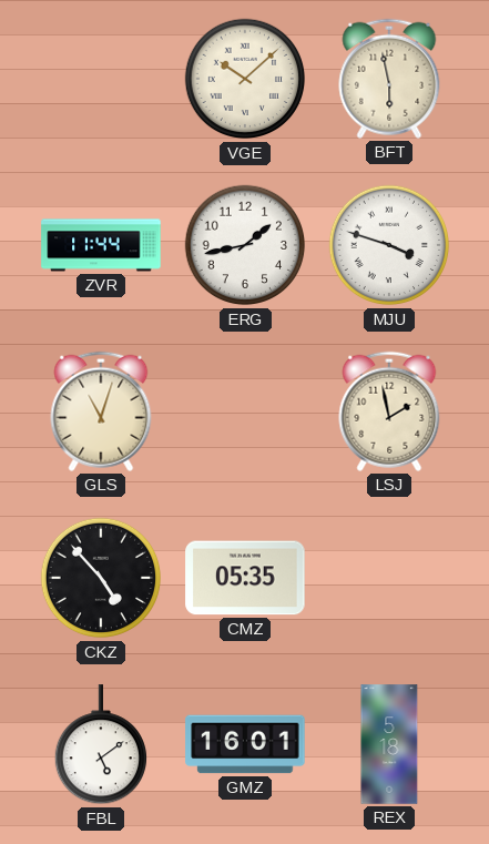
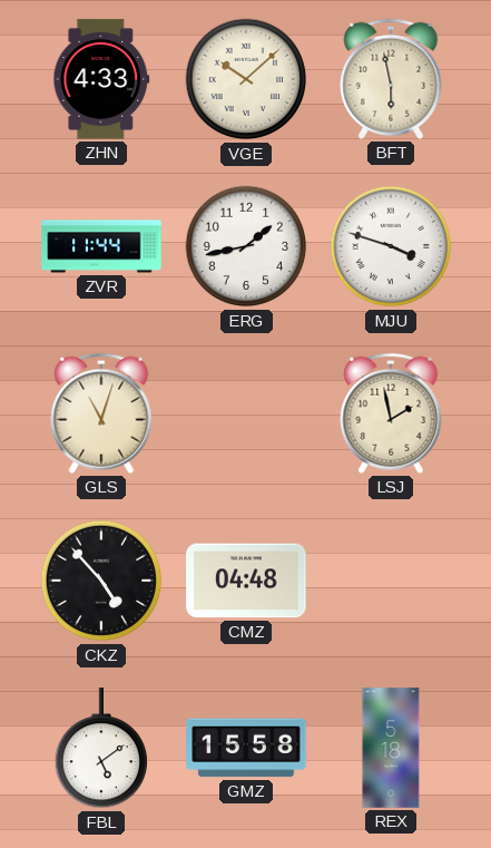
ZHN: none -> 4:33 (101, 79)
CMZ: 05:35 -> 04:48 (246, 581)
GMZ: 16:01 -> 15:58 (246, 748)
